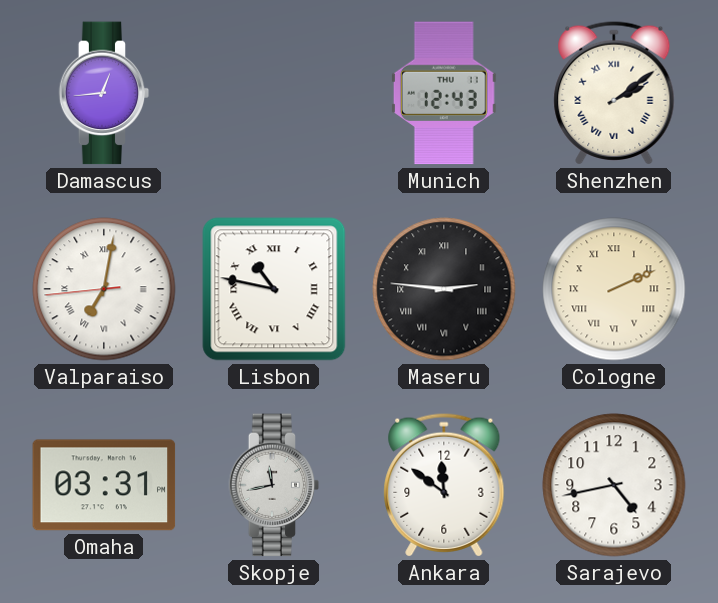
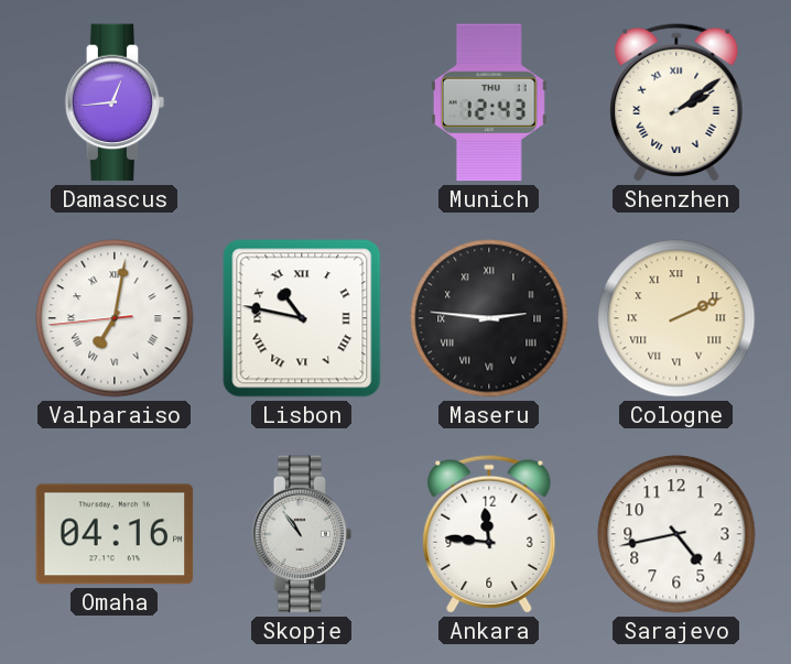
Omaha: 03:31 -> 04:16 (115, 534)
Skopje: 11:43 -> 10:54 (302, 534)
Ankara: 11:51 -> 11:46 (489, 534)
